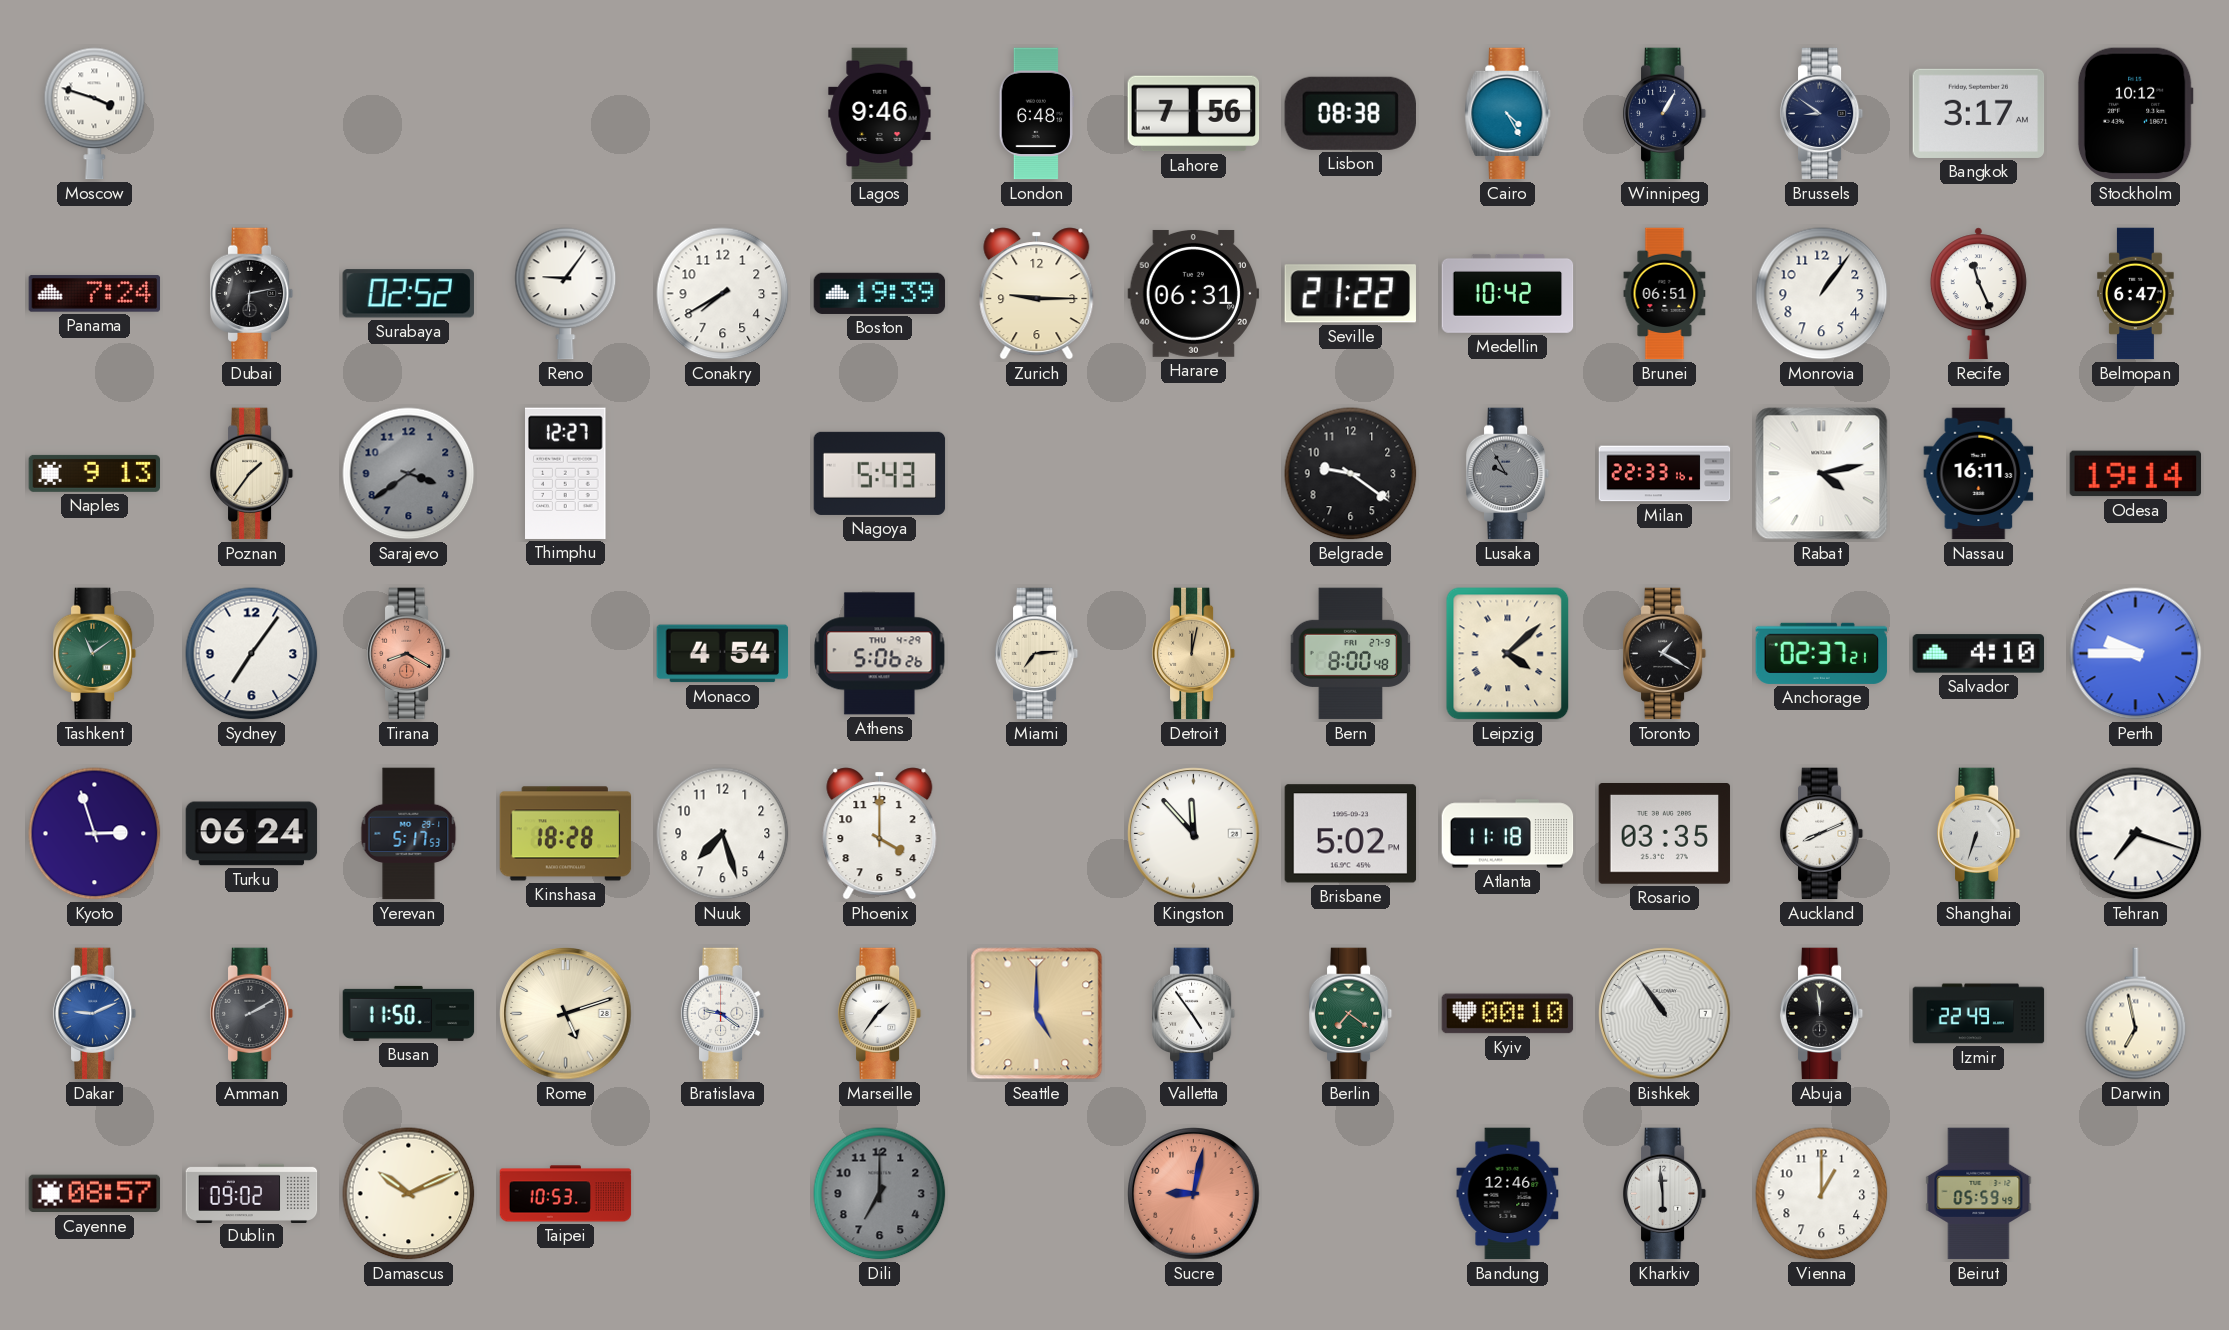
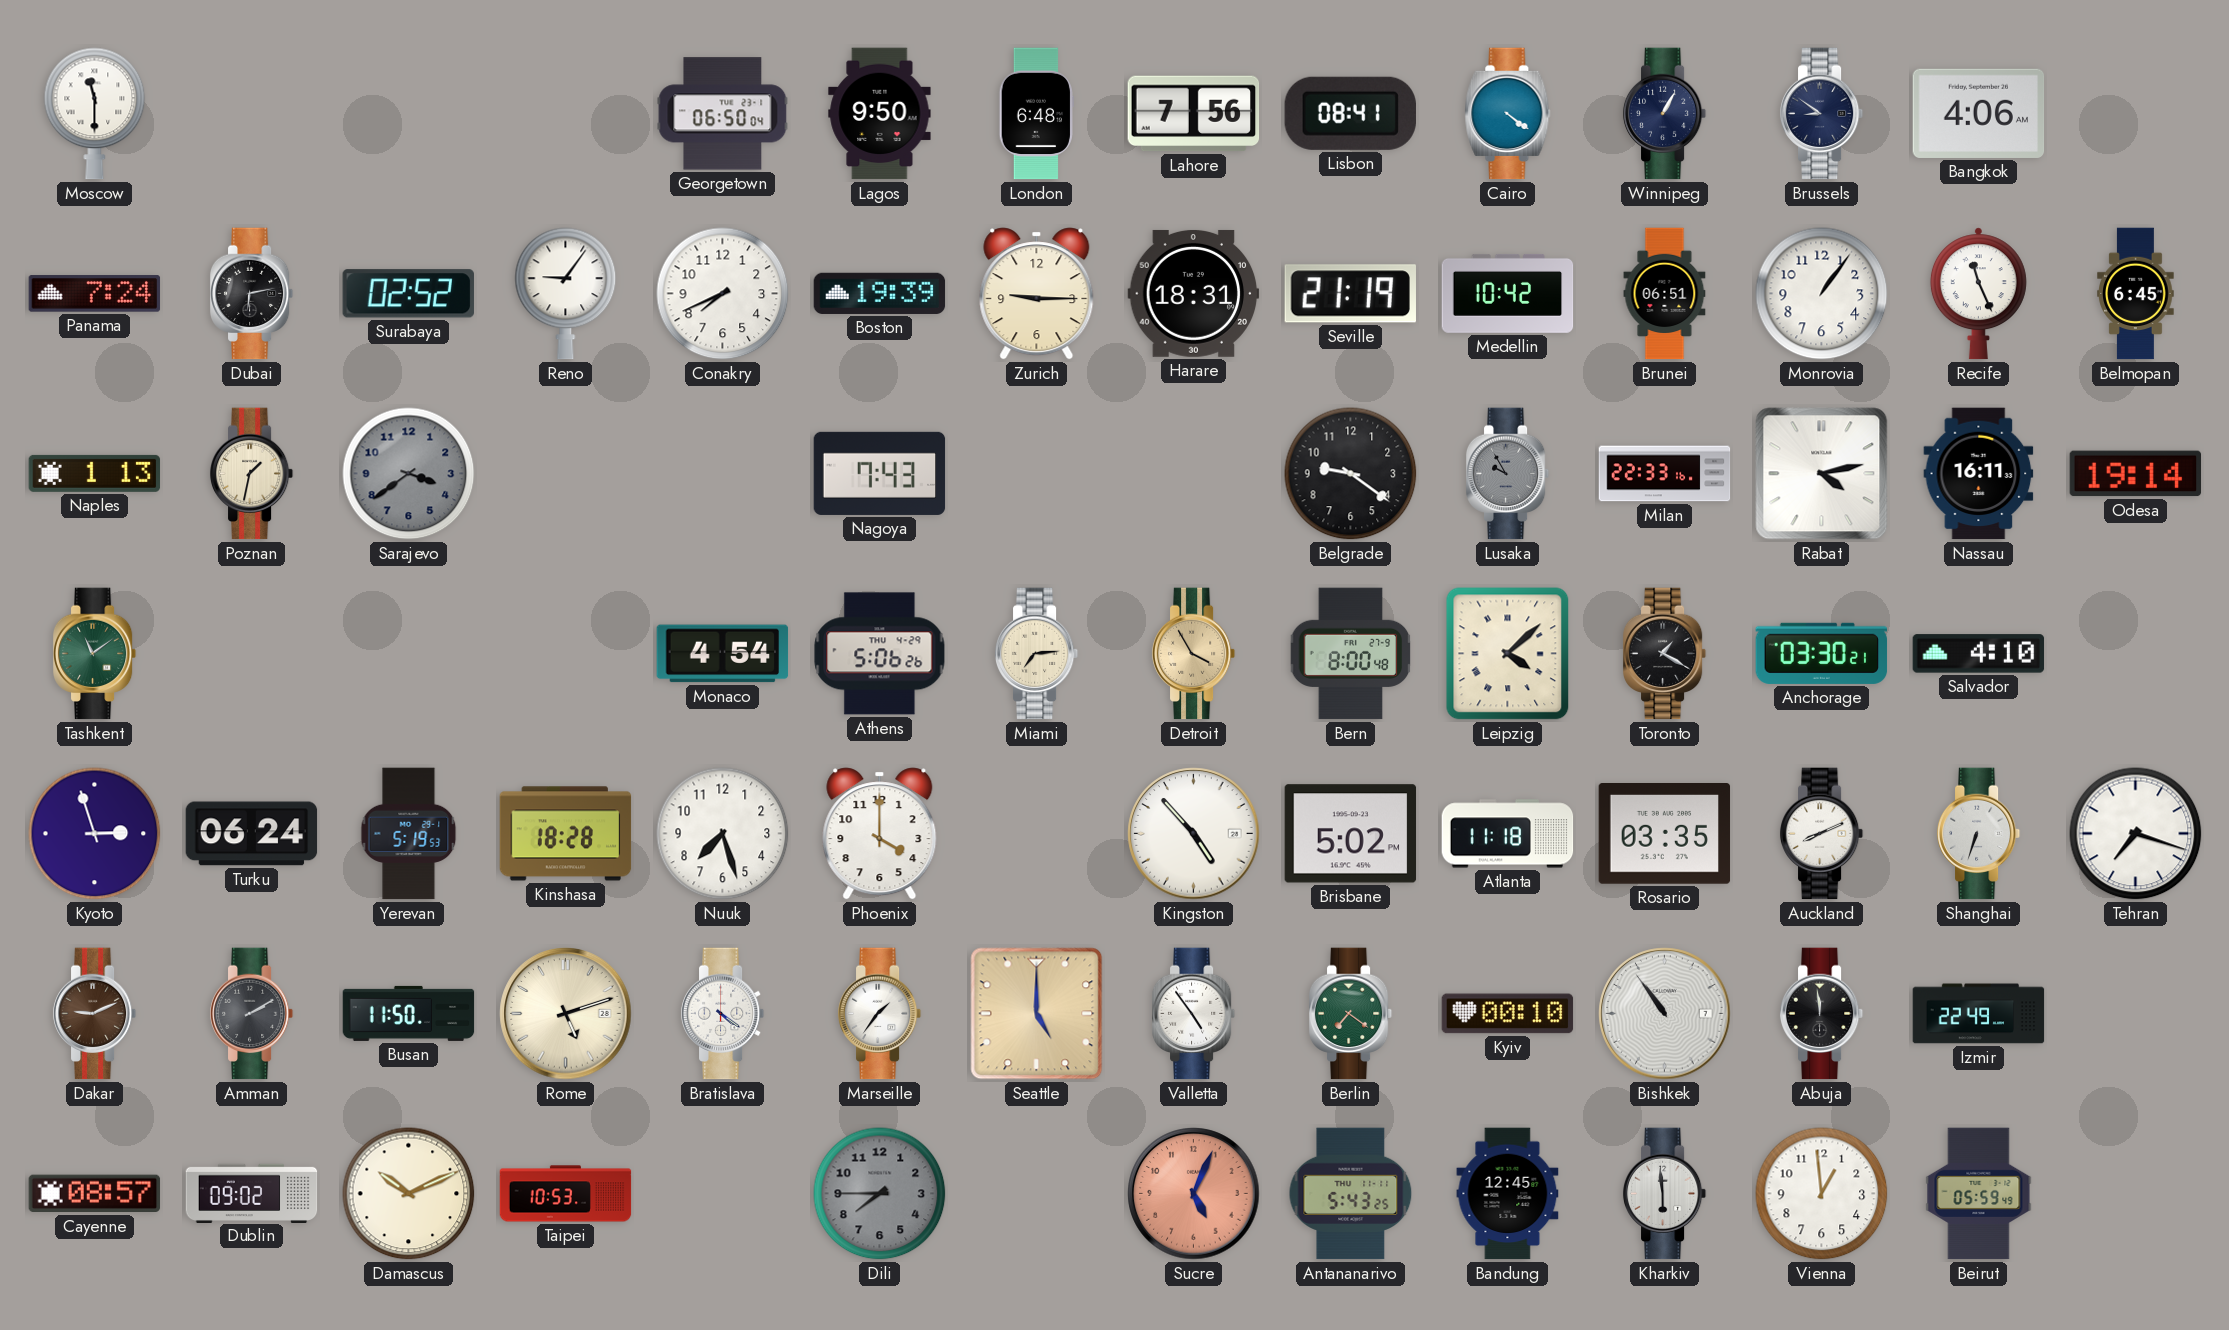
Moscow: 3:48 -> 11:30 (95, 114)
Georgetown: none -> 06:50 (723, 114)
Lagos: 9:46 -> 9:50 (880, 114)
Lisbon: 08:38 -> 08:41 (1350, 113)
Cairo: 4:25 -> 4:21 (1508, 114)
Bangkok: 3:17 -> 4:06 (1979, 113)
Stockholm: 10:12 -> none (2135, 114)
Conakry: 7:40 -> 7:41 (723, 294)
Harare: 06:31 -> 18:31 (1194, 293)
Seville: 21:22 -> 21:19 (1350, 294)
Belmopan: 6:47 -> 6:45 (2136, 294)
Naples: 9:13 -> 1:13 (95, 473)
Poznan: 1:36 -> 1:32 (252, 474)
Thimphu: 12:27 -> none (566, 473)
Nagoya: 5:43 -> 7:43 (880, 473)
Sydney: 7:06 -> none (252, 654)
Tirana: 8:20 -> none (409, 654)
Detroit: 12:02 -> 3:55 (1194, 654)
Anchorage: 02:37 -> 03:30 (1822, 653)
Perth: 9:45 -> none (2136, 654)
Yerevan: 5:17 -> 5:19 (409, 834)
Kingston: 11:53 -> 4:53 (1194, 834)
Dakar dial: blue -> brown (95, 1014)
Bratislava: 9:21 -> 4:21 (723, 1014)
Darwin: 6:58 -> none (2136, 1014)
Dili: 7:00 -> 7:45 (880, 1194)
Sucre: 9:02 -> 5:04 (1194, 1194)
Antananarivo: none -> 5:43 (1351, 1194)
Bandung: 12:46 -> 12:45 (1508, 1194)
Vienna: 1:00 -> 12:59 (1822, 1194)
